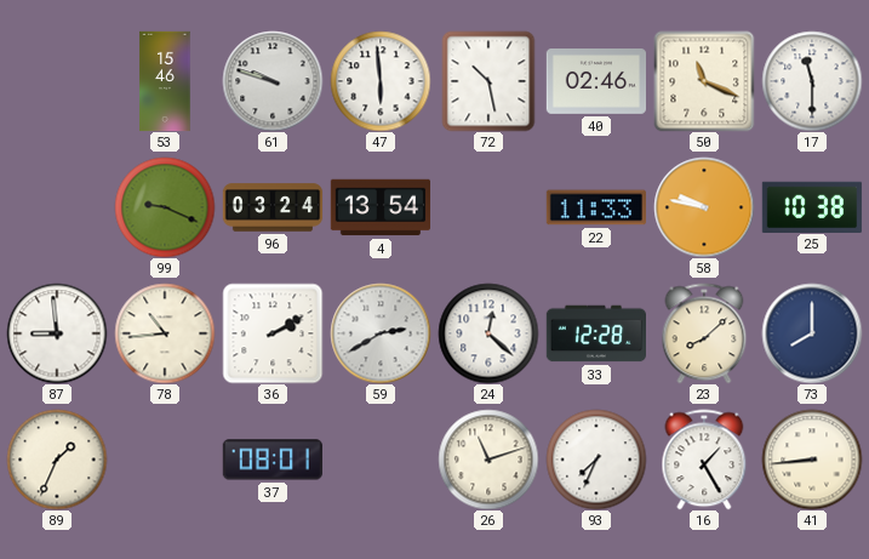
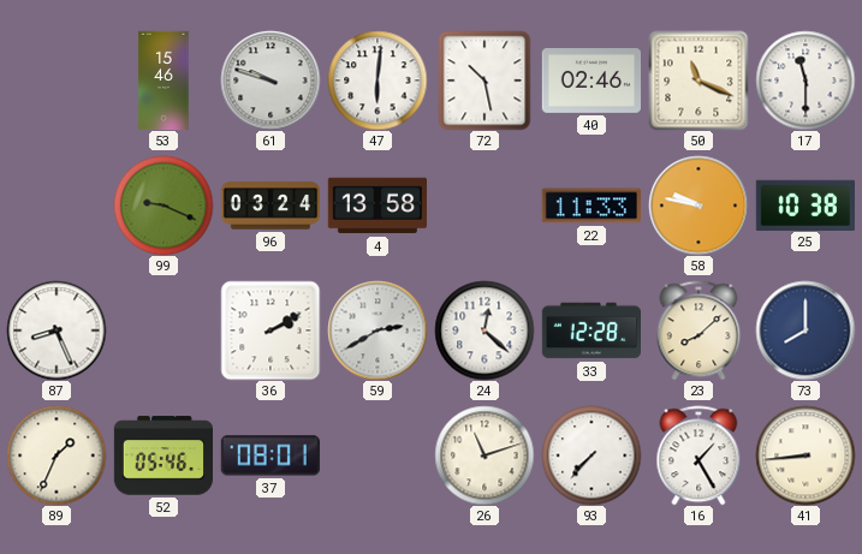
47: 5:59 -> 6:01 (378, 81)
4: 13:54 -> 13:58 (376, 205)
87: 8:59 -> 8:26 (57, 330)
78: 10:44 -> none (165, 333)
52: none -> 05:46 (162, 455)
93: 7:34 -> 7:37 (591, 455)
